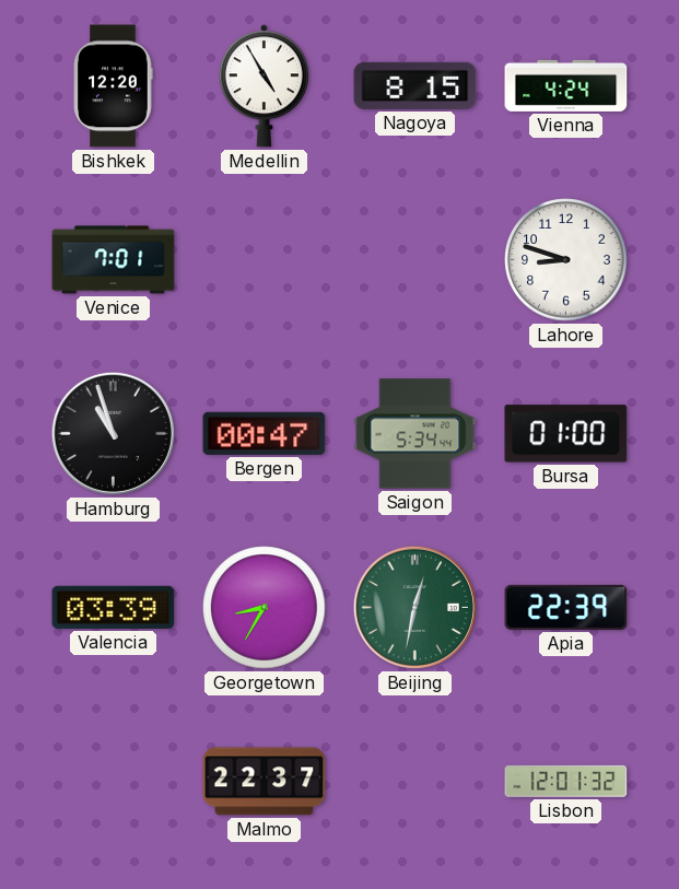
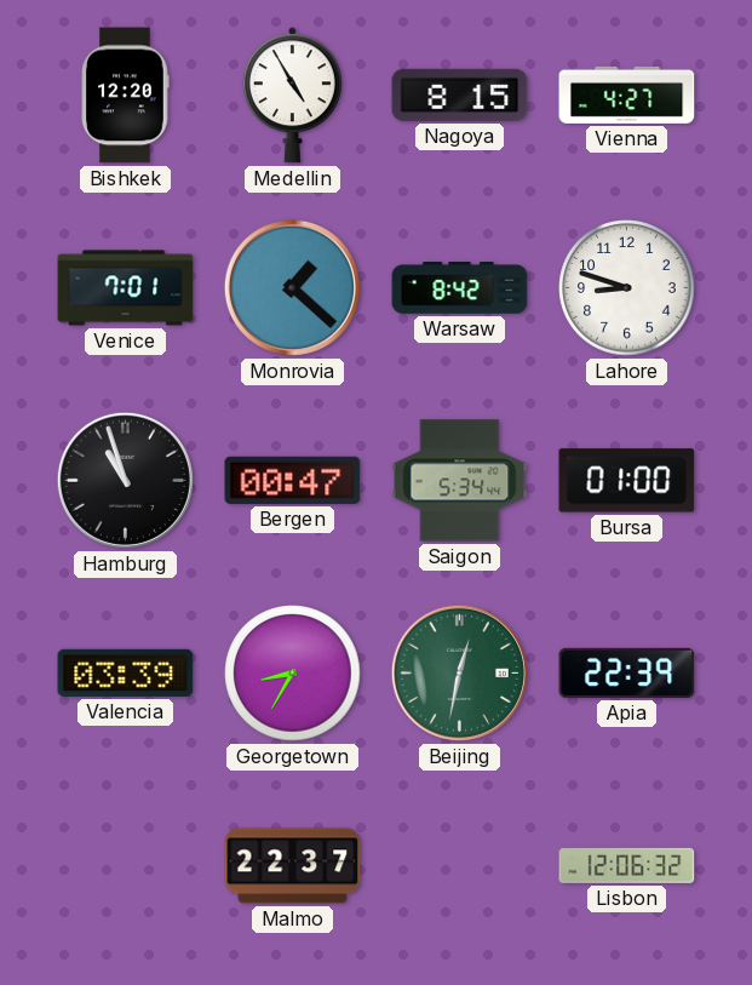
Vienna: 4:24 -> 4:27 (627, 95)
Monrovia: none -> 1:22 (292, 287)
Warsaw: none -> 8:42 (460, 288)
Lisbon: 12:01 -> 12:06 (627, 865)
